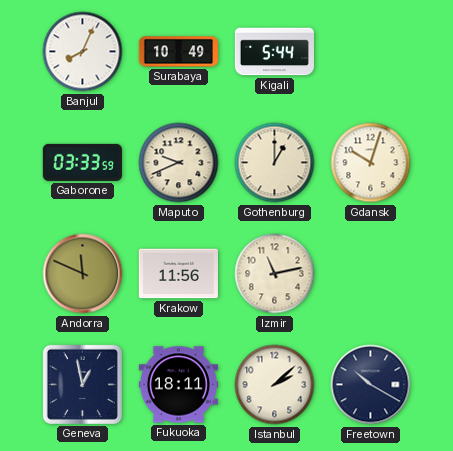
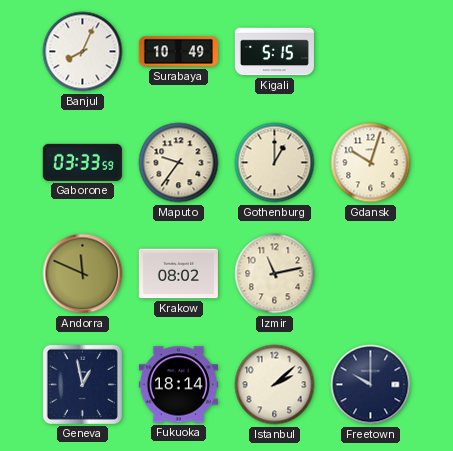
Kigali: 5:44 -> 5:15 (274, 52)
Maputo: 9:41 -> 9:36 (179, 163)
Krakow: 11:56 -> 08:02 (178, 274)
Fukuoka: 18:11 -> 18:14 (178, 385)
Freetown: 10:20 -> 10:00 (371, 385)
